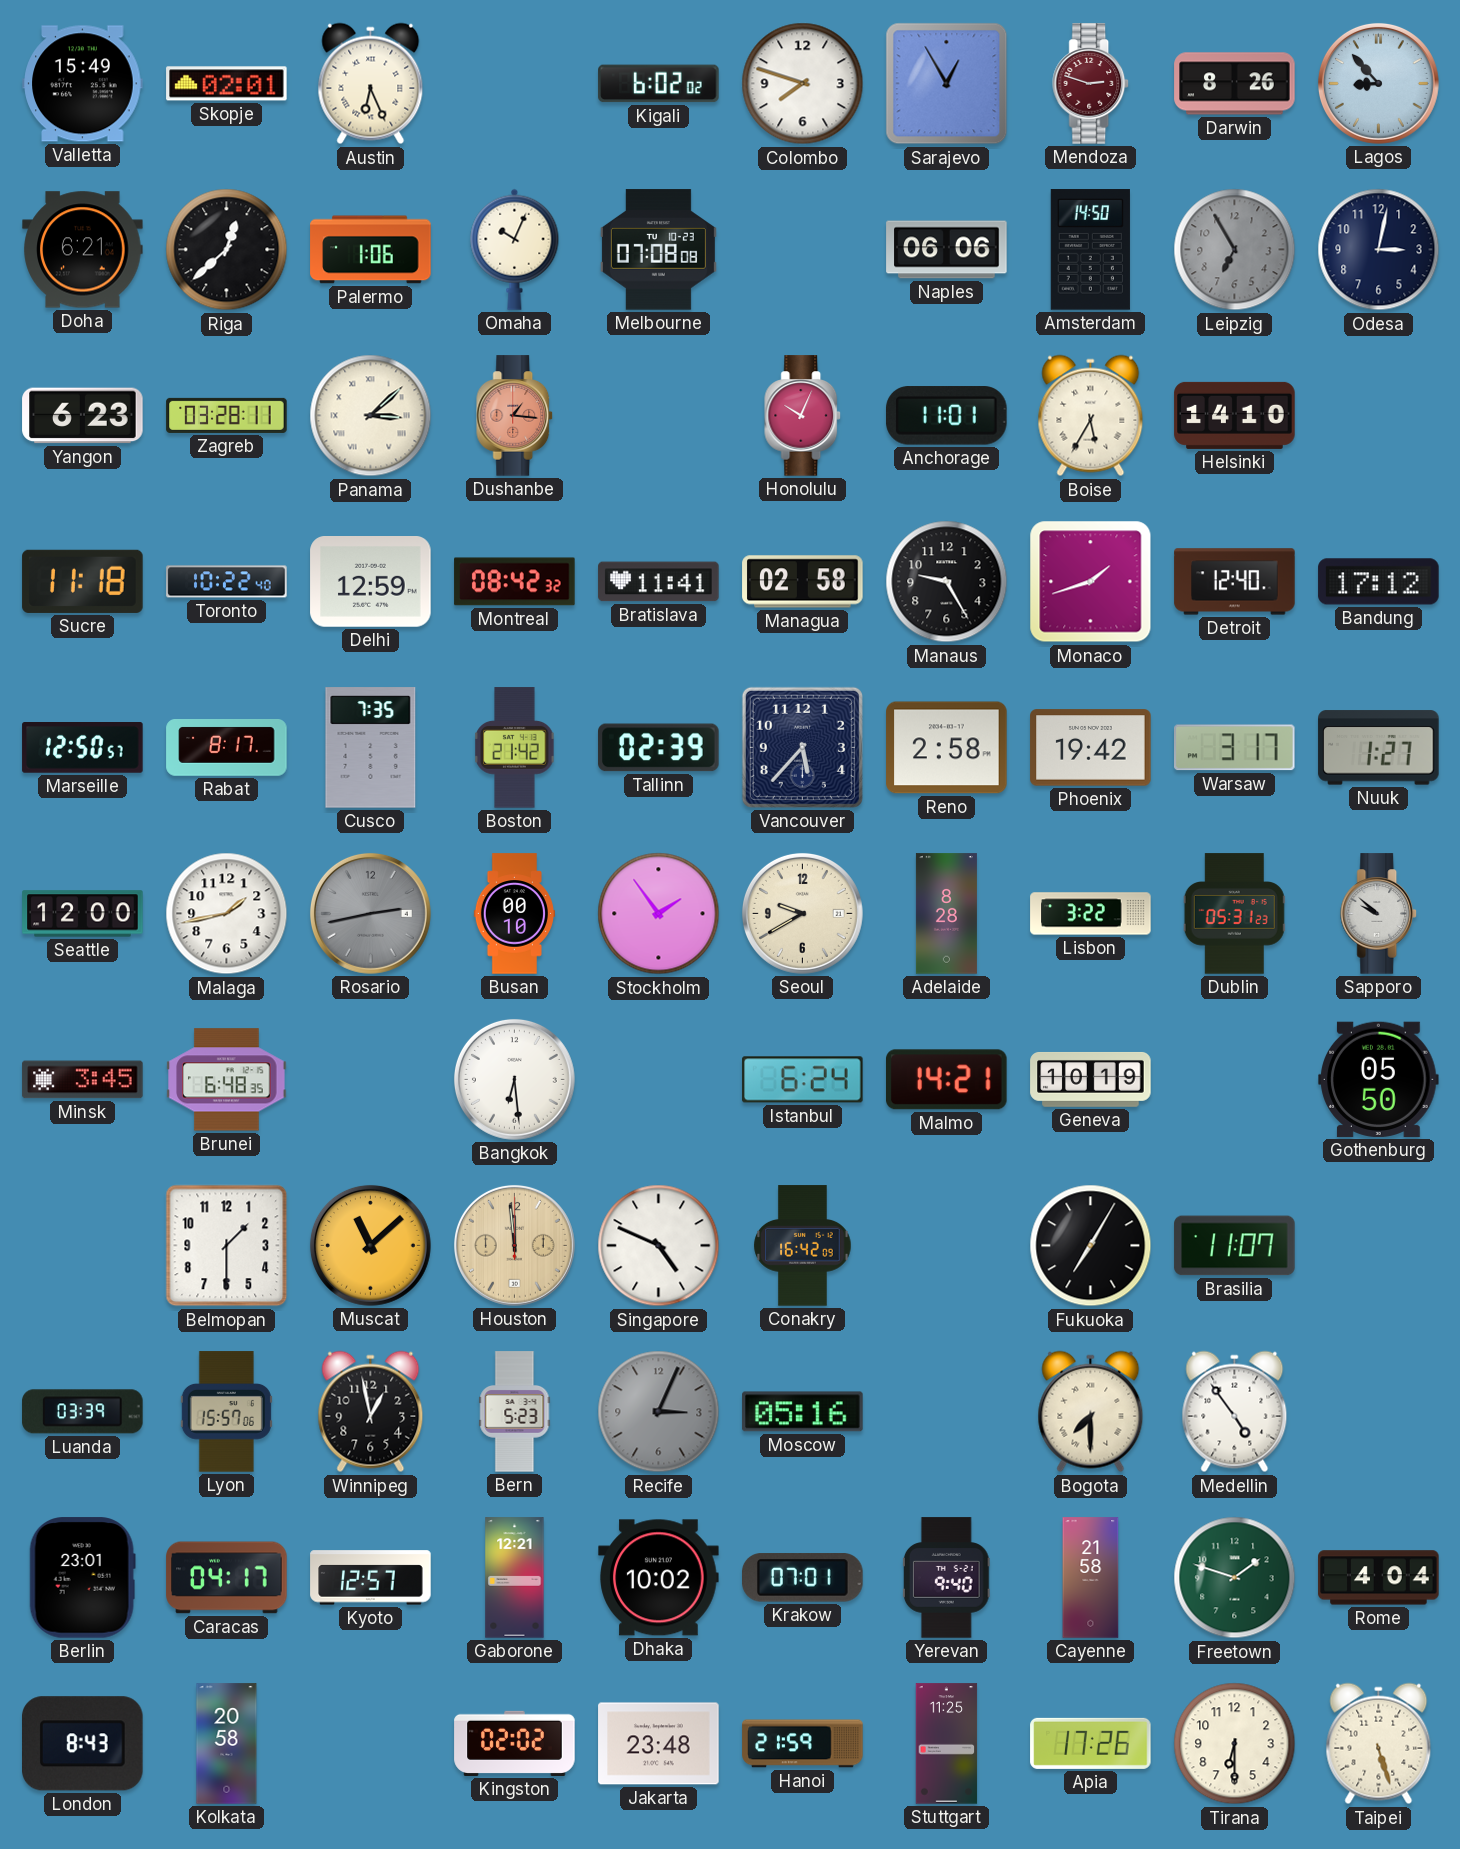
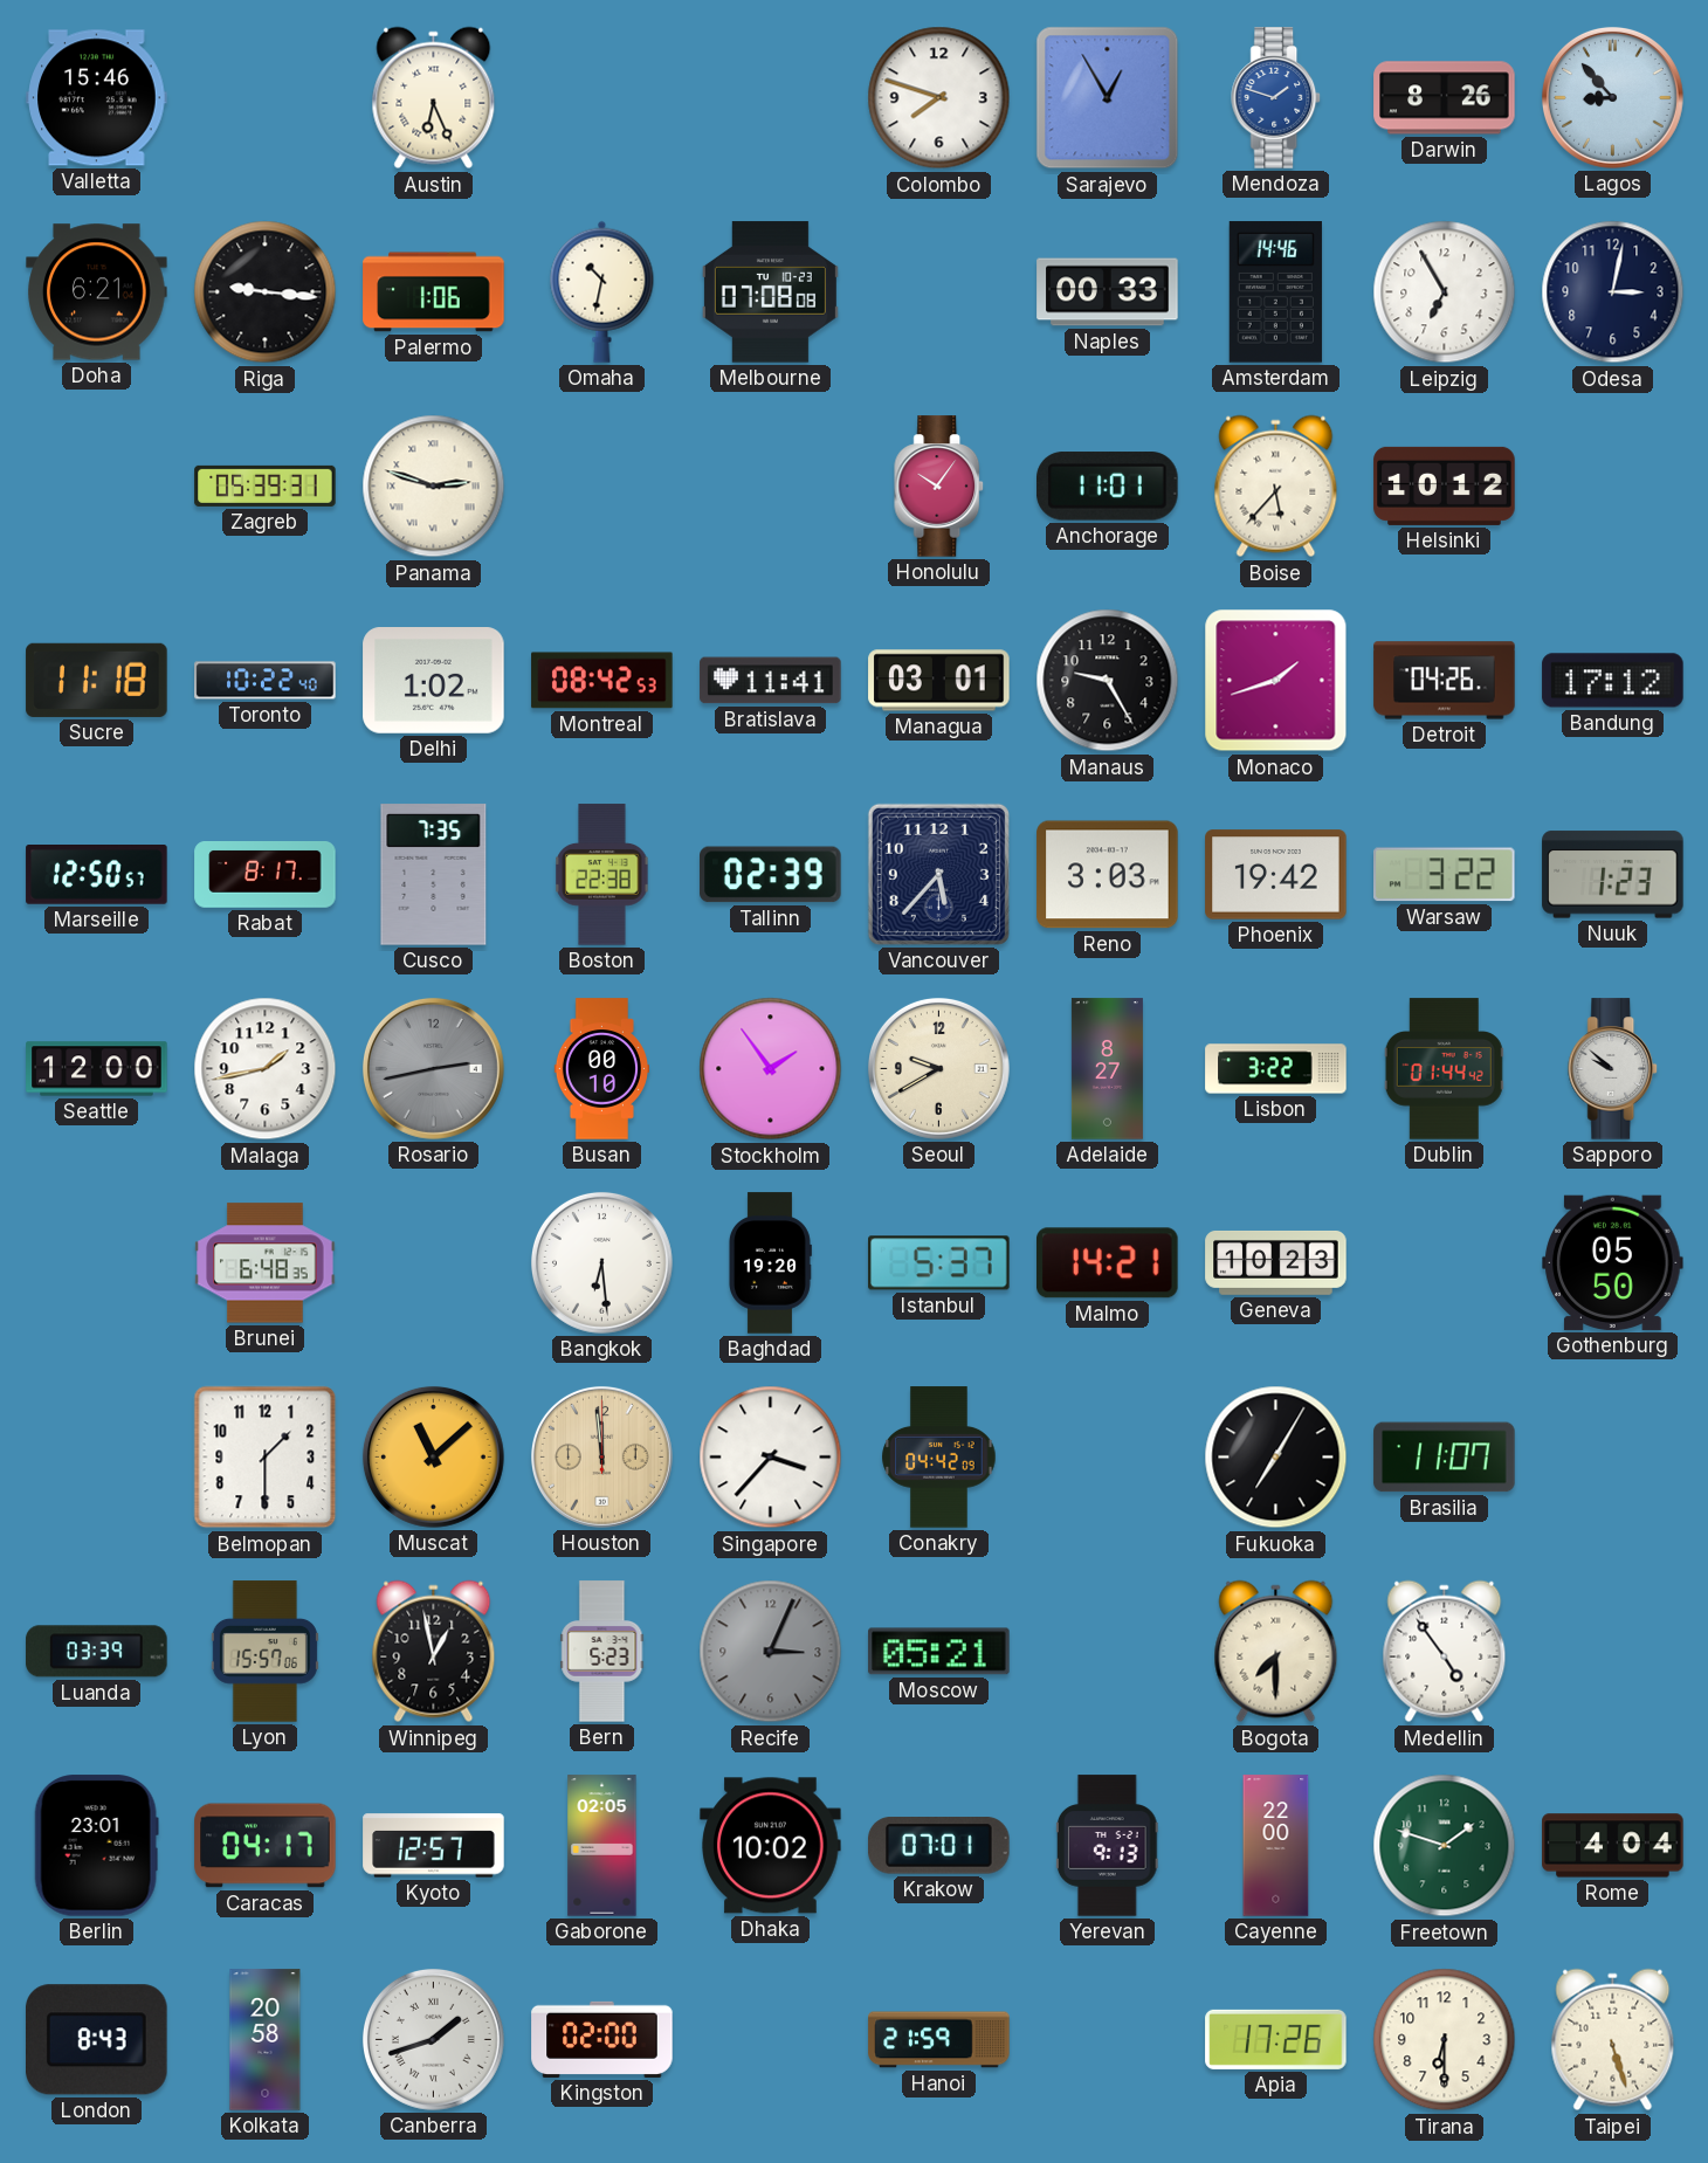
Valletta: 15:49 -> 15:46 (97, 98)
Skopje: 02:01 -> none (227, 84)
Kigali: 6:02 -> none (659, 84)
Mendoza: 2:48 -> 1:48 (1276, 98)
Mendoza dial: burgundy -> blue (1276, 98)
Riga: 12:38 -> 9:16 (266, 292)
Omaha: 10:04 -> 10:32 (602, 291)
Naples: 06:06 -> 00:33 (1108, 292)
Amsterdam: 14:50 -> 14:46 (1275, 292)
Leipzig dial: grey -> white (1445, 292)
Yangon: 6:23 -> none (83, 416)
Zagreb: 03:28 -> 05:39 (266, 485)
Panama: 3:08 -> 2:48 (434, 487)
Dushanbe: 1:16 -> none (515, 416)
Honolulu: 10:04 -> 10:06 (939, 487)
Boise: 5:35 -> 5:37 (1276, 487)
Helsinki: 14:10 -> 10:12 (1445, 485)
Delhi: 12:59 -> 1:02 (434, 681)
Montreal: 08:42:32 -> 08:42:53 (602, 681)
Managua: 02:58 -> 03:01 (939, 681)
Detroit: 12:40 -> 04:26 (1445, 681)
Boston: 21:42 -> 22:38 (602, 875)
Reno: 2:58 -> 3:03 (1108, 875)
Warsaw: 3:17 -> 3:22 (1445, 875)
Nuuk: 1:27 -> 1:23 (1613, 875)
Adelaide: 8:28 -> 8:27 (1107, 1069)
Dublin: 05:31 -> 01:44 (1444, 1069)
Minsk: 3:45 -> none (83, 1080)
Baghdad: none -> 19:20 (770, 1263)
Istanbul: 6:24 -> 5:37 (939, 1263)
Geneva: 10:19 -> 10:23 (1276, 1263)
Singapore: 4:49 -> 3:37 (771, 1458)
Conakry: 16:42 -> 04:42 (939, 1458)
Moscow: 05:16 -> 05:21 (939, 1652)
Gaborone: 12:21 -> 02:05 (602, 1846)
Yerevan: 9:40 -> 9:13 (1107, 1846)
Cayenne: 21:58 -> 22:00 (1276, 1846)
Canberra: none -> 1:42 (433, 2039)
Kingston: 02:02 -> 02:00 (602, 2039)
Jakarta: 23:48 -> none (659, 1744)
Stuttgart: 11:25 -> none (947, 1744)
